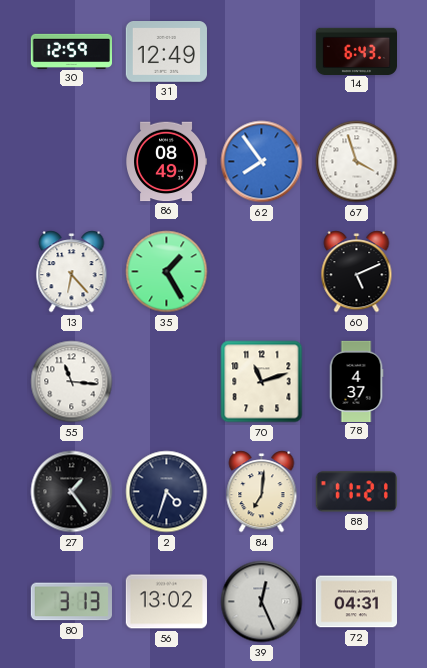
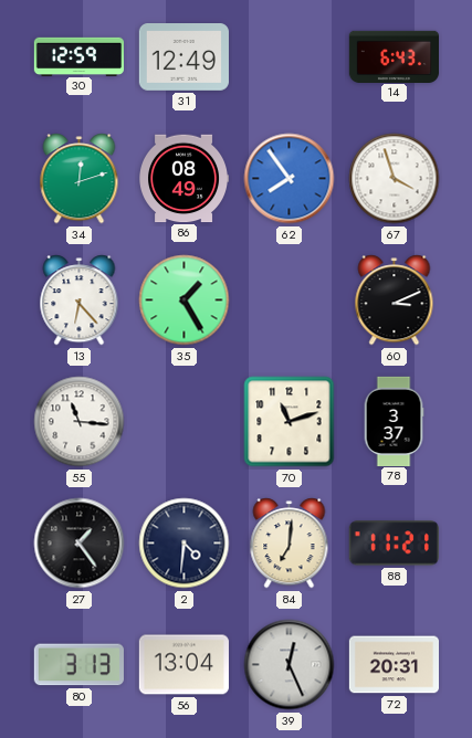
34: none -> 12:12 (80, 179)
60: 5:11 -> 3:11 (395, 301)
78: 4:37 -> 3:37 (394, 421)
2: 4:33 -> 4:31 (185, 544)
56: 13:02 -> 13:04 (183, 665)
72: 04:31 -> 20:31 (394, 665)
